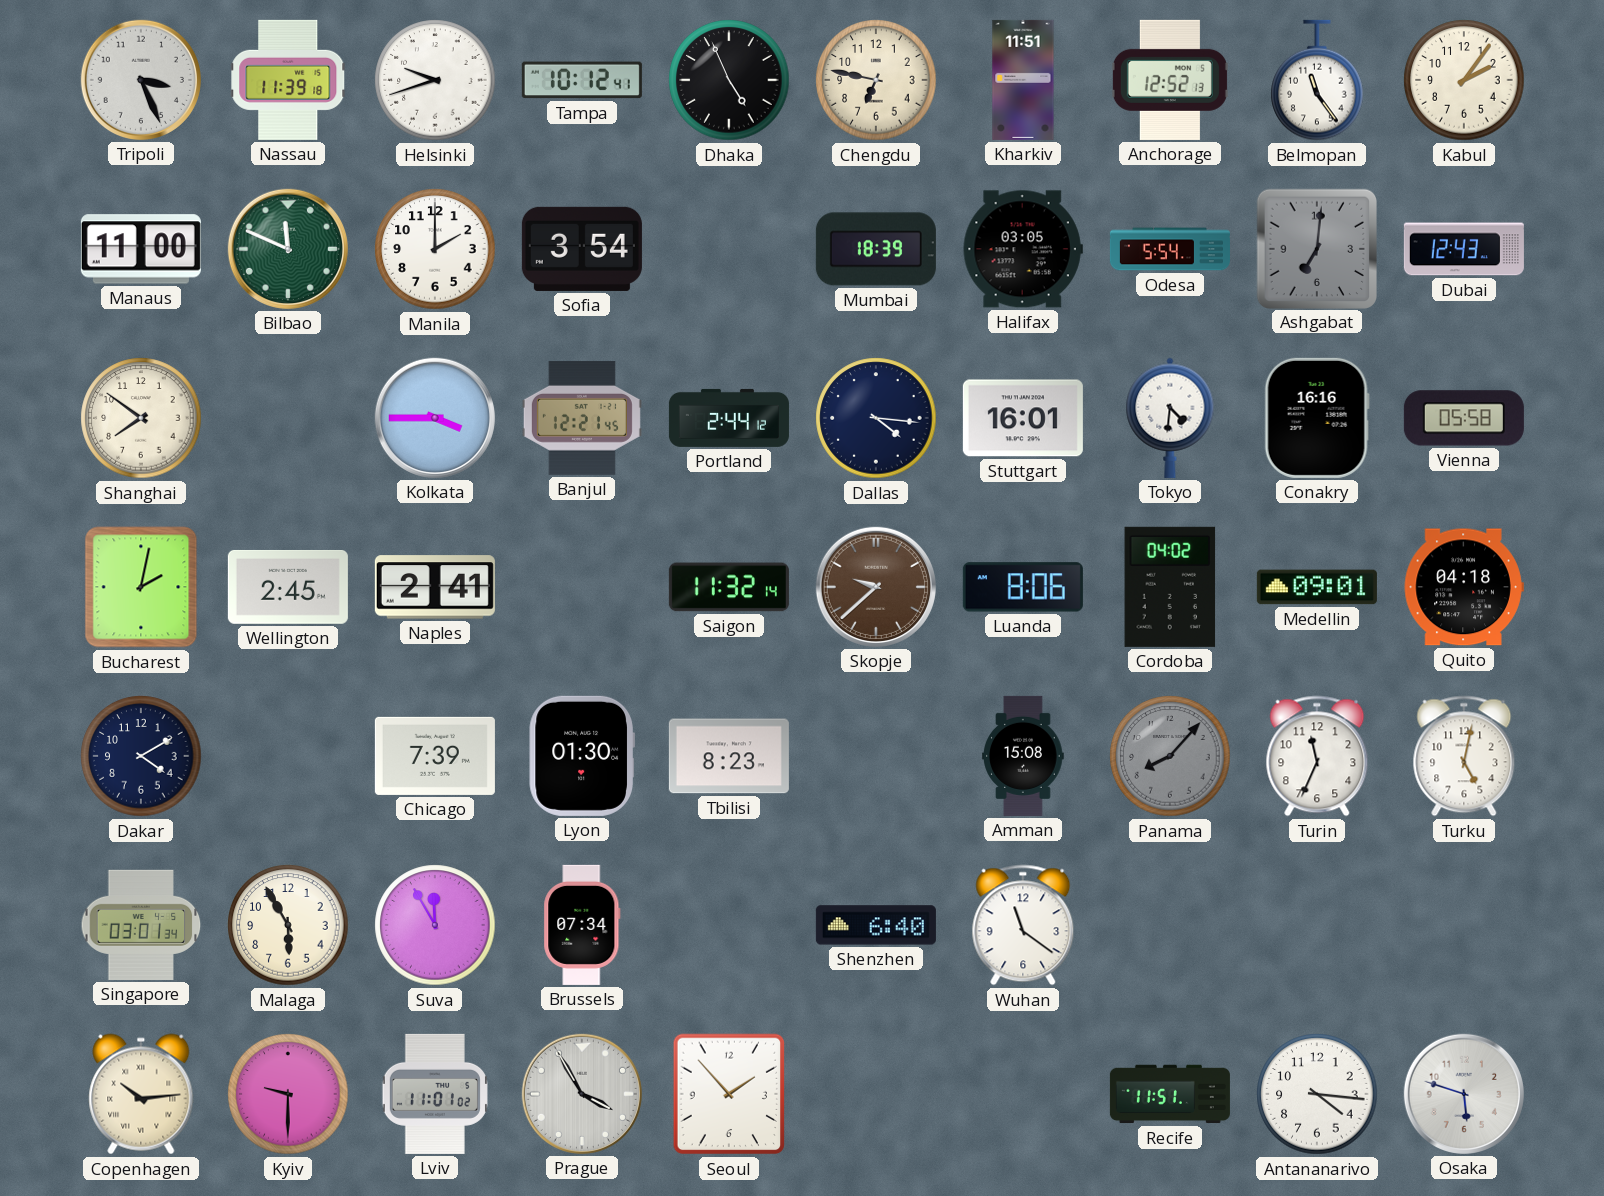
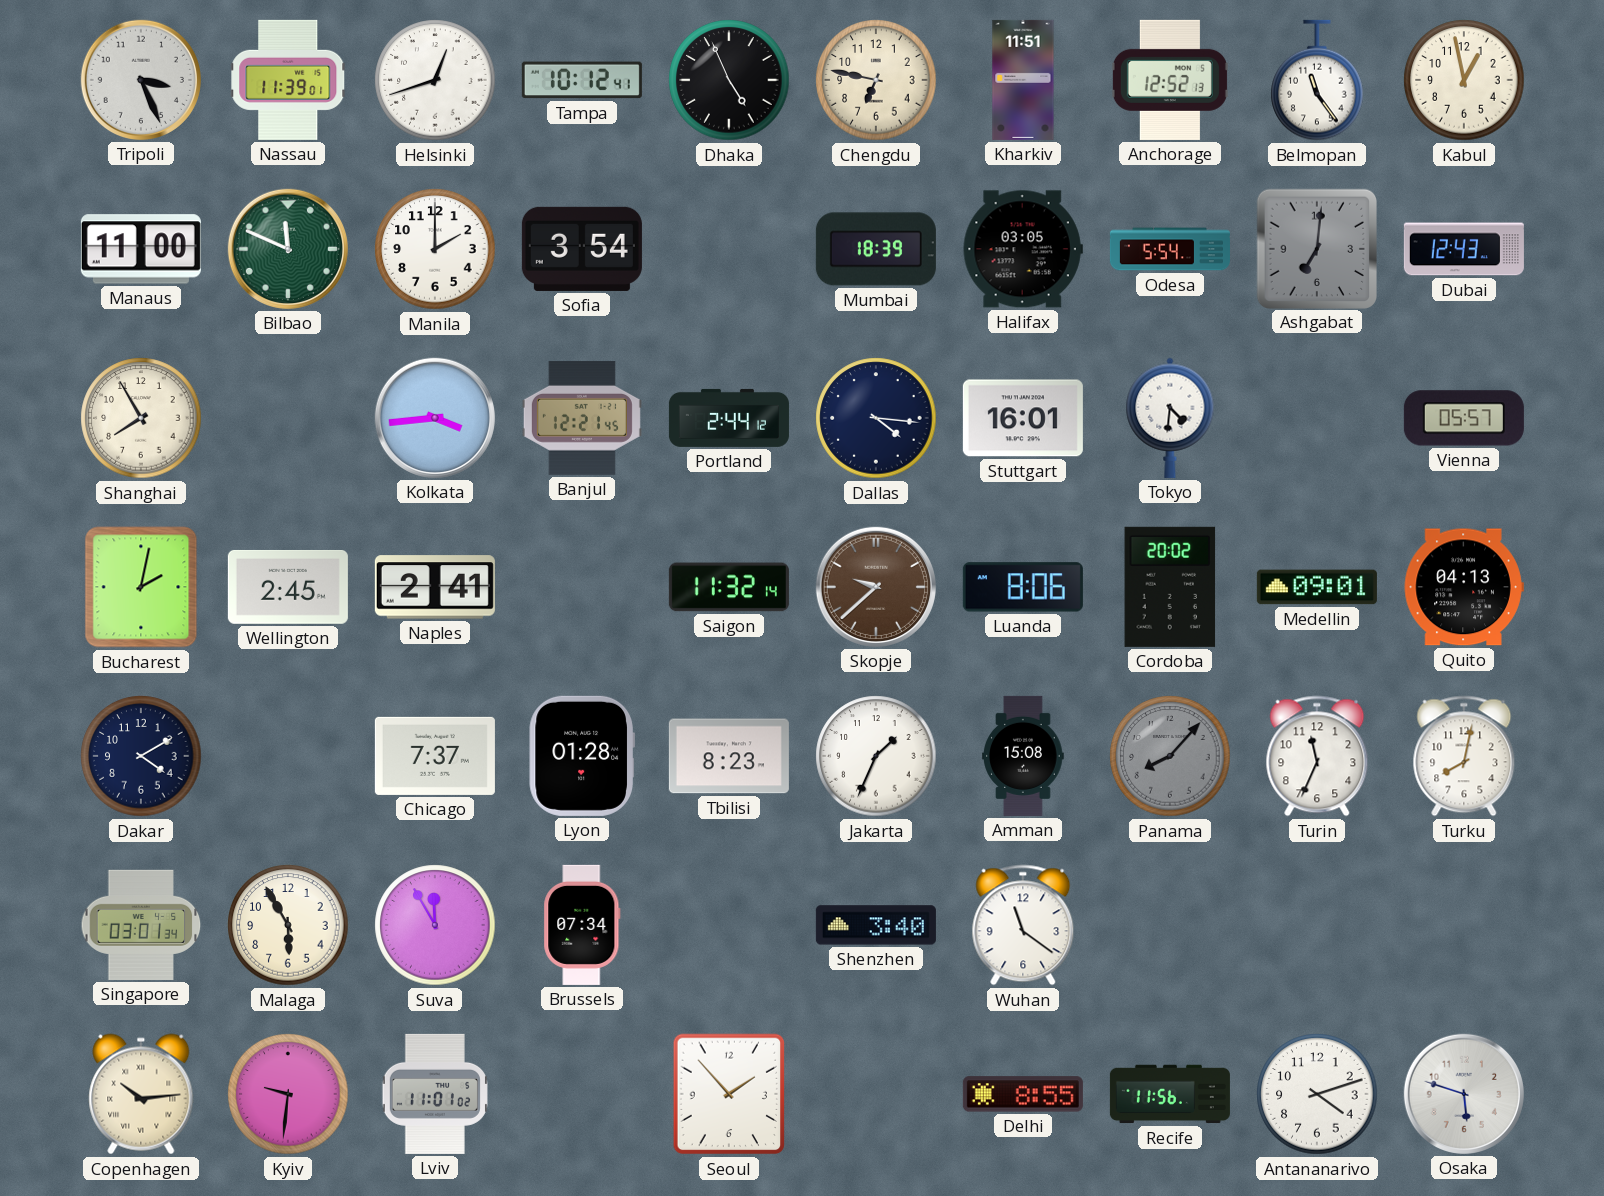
Nassau: 11:39:18 -> 11:39:01 (289, 80)
Helsinki: 9:42 -> 12:42 (435, 80)
Kabul: 2:06 -> 12:58 (1464, 80)
Shanghai: 7:51 -> 7:55 (141, 418)
Kolkata: 3:45 -> 3:44 (435, 418)
Conakry: 16:16 -> none (1317, 418)
Vienna: 05:58 -> 05:57 (1464, 418)
Cordoba: 04:02 -> 20:02 (1170, 587)
Quito: 04:18 -> 04:13 (1464, 587)
Chicago: 7:39 -> 7:37 (435, 756)
Lyon: 01:30 -> 01:28 (582, 756)
Jakarta: none -> 1:34 (876, 756)
Turku: 5:02 -> 8:02 (1464, 756)
Shenzhen: 6:40 -> 3:40 (876, 925)
Kyiv: 9:30 -> 9:31 (288, 1094)
Prague: 3:55 -> none (582, 1094)
Delhi: none -> 8:55 (1023, 1094)
Recife: 11:51 -> 11:56 (1170, 1094)
Antananarivo: 4:16 -> 4:12 (1317, 1094)
